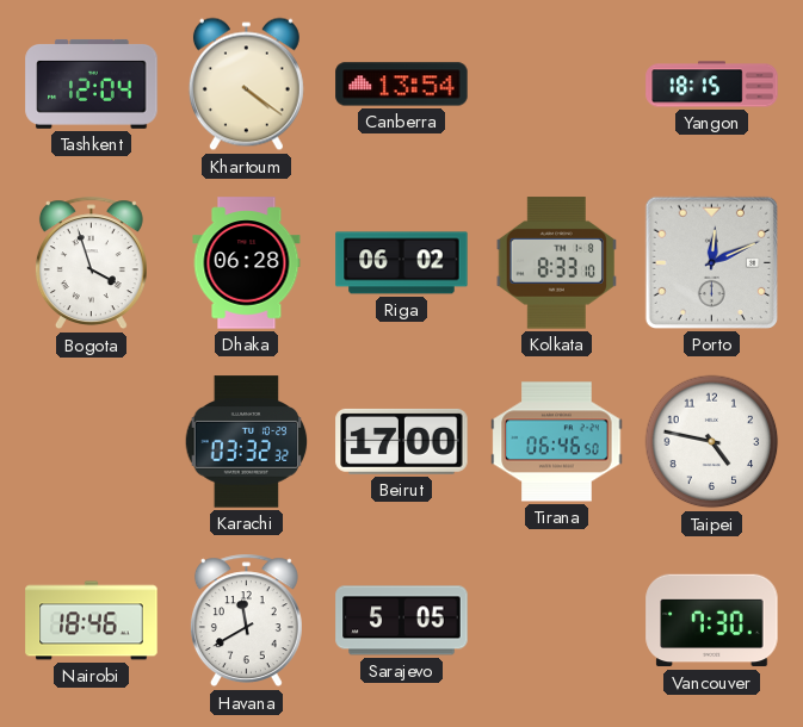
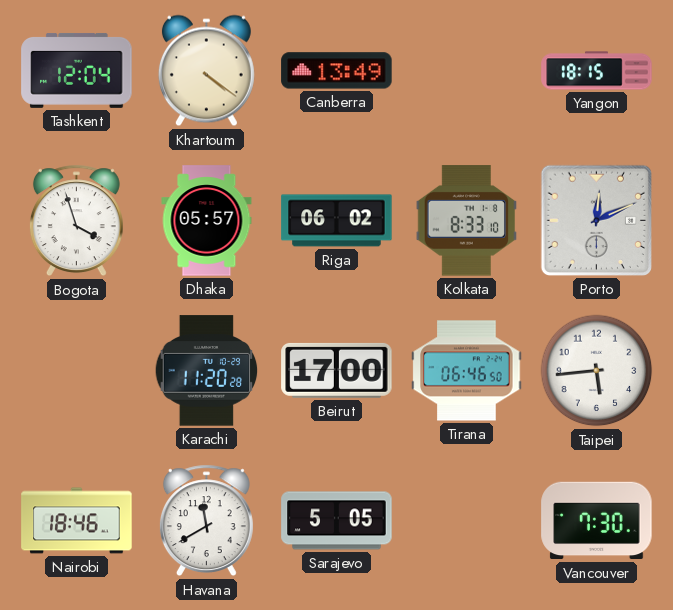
Canberra: 13:54 -> 13:49 (337, 71)
Dhaka: 06:28 -> 05:57 (207, 221)
Karachi: 03:32 -> 11:20 (207, 371)
Taipei: 4:47 -> 5:44 (597, 371)
